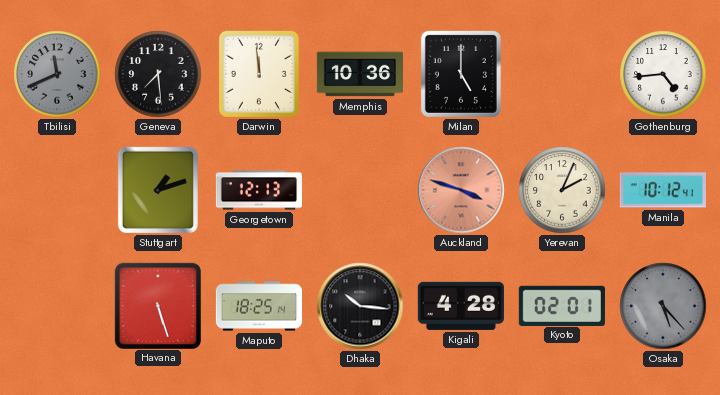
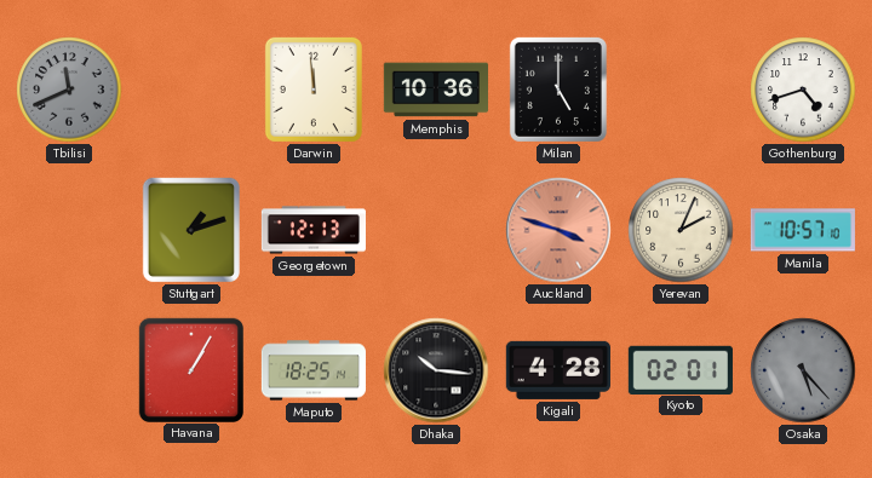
Geneva: 7:29 -> none (158, 74)
Gothenburg: 4:44 -> 4:42 (803, 90)
Manila: 10:12 -> 10:57 (803, 230)
Havana: 5:27 -> 1:05 (190, 369)
